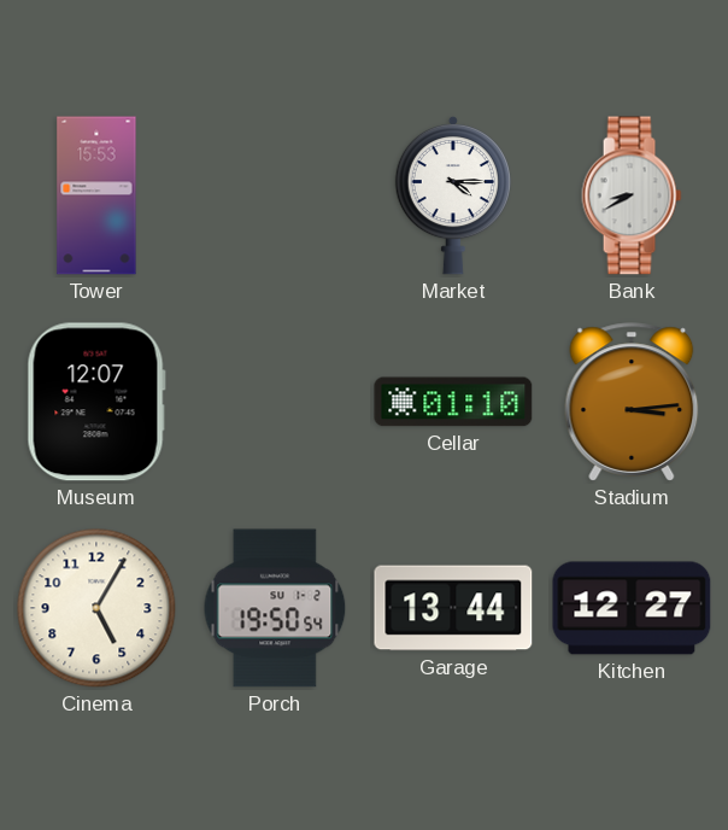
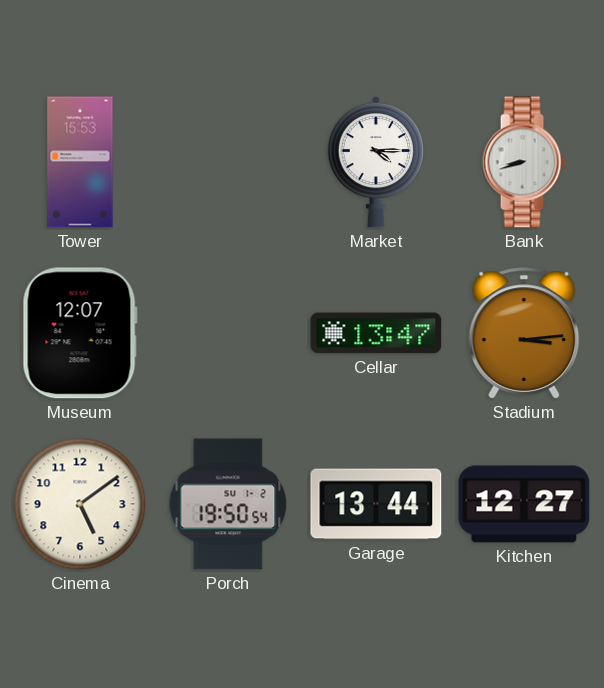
Bank: 8:40 -> 8:42 (524, 162)
Cellar: 01:10 -> 13:47 (376, 333)
Cinema: 5:05 -> 5:09 (80, 504)
